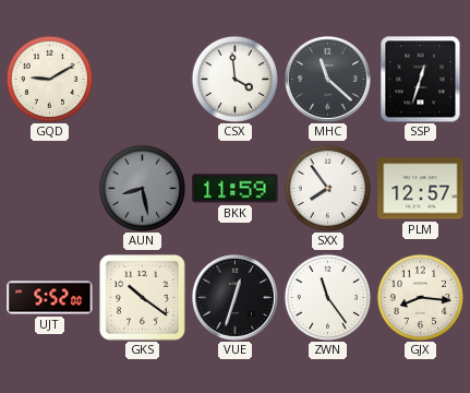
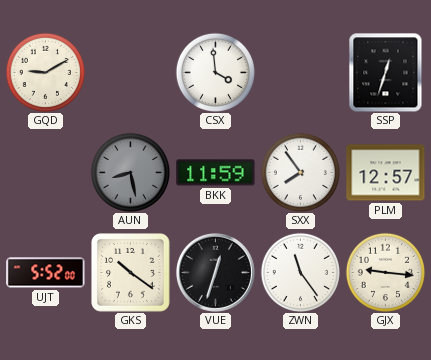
MHC: 11:22 -> none (327, 79)
GJX: 8:16 -> 9:16 (385, 272)
